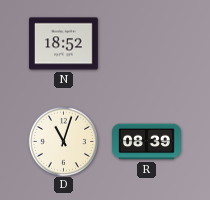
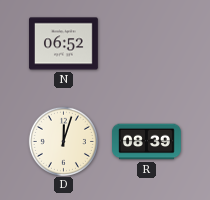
N: 18:52 -> 06:52 (64, 44)
D: 11:03 -> 12:03 (63, 141)
